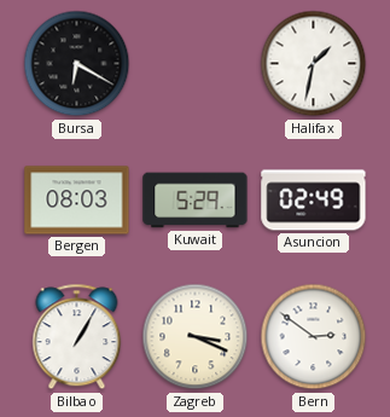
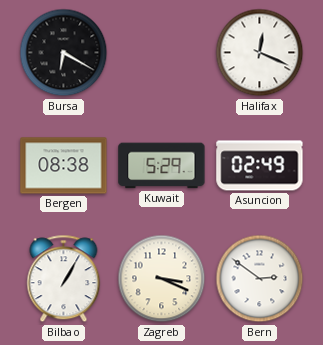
Halifax: 1:32 -> 12:19 (260, 53)
Bergen: 08:03 -> 08:38 (64, 166)
